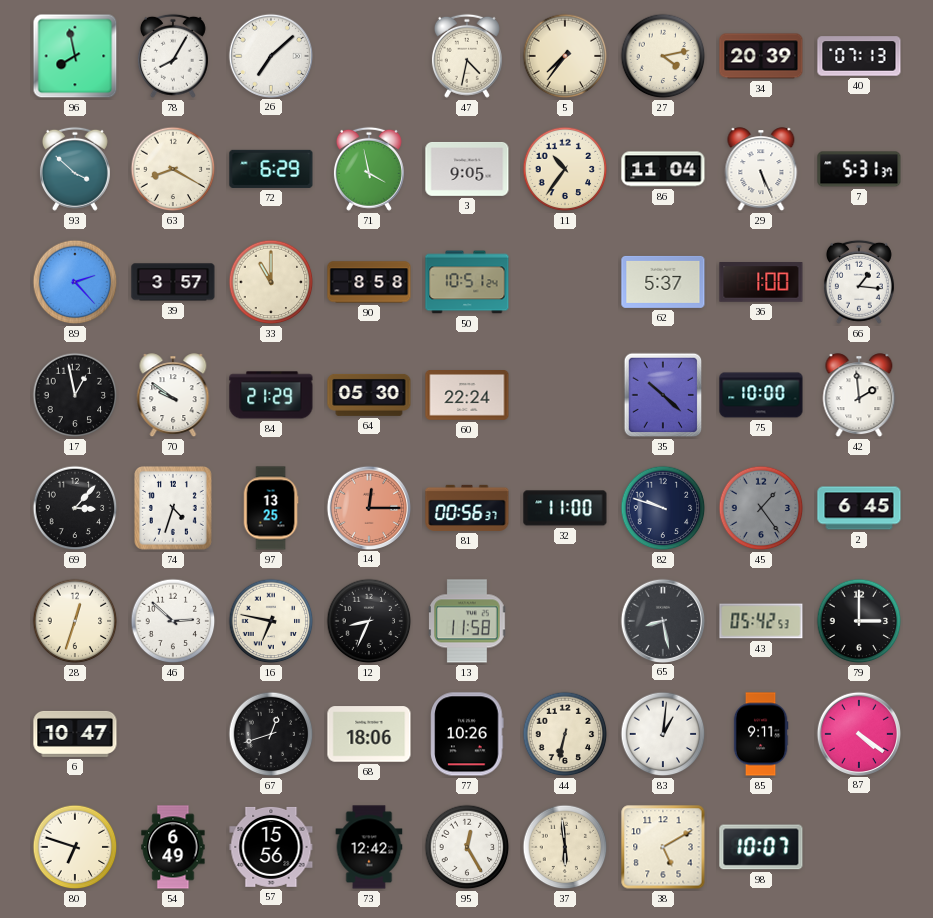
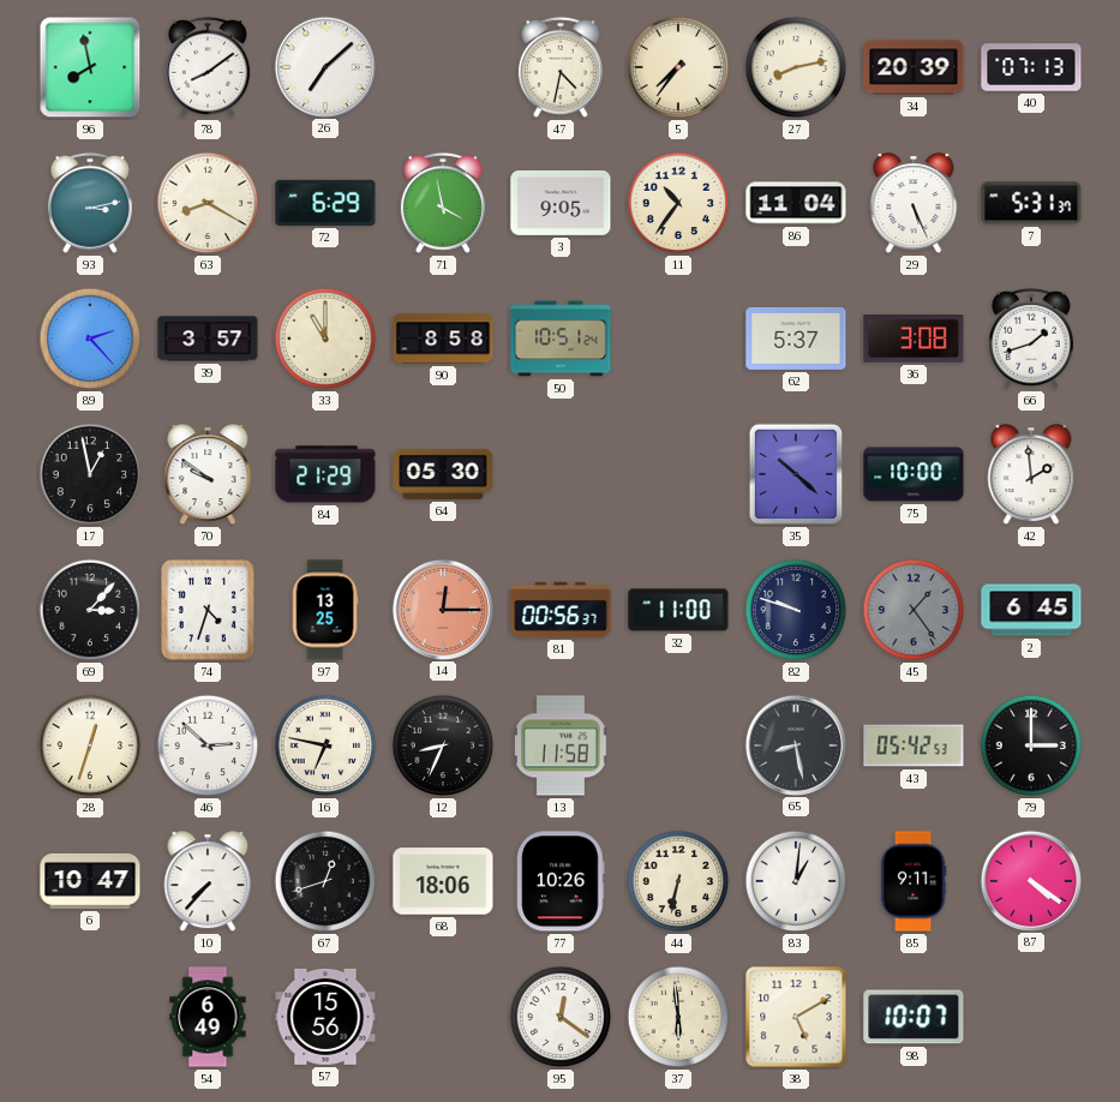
78: 8:05 -> 8:09 (208, 67)
27: 4:13 -> 8:13 (796, 67)
93: 3:52 -> 3:13 (90, 203)
36: 1:00 -> 3:08 (914, 339)
66: 1:16 -> 1:42 (1031, 339)
60: 22:24 -> none (467, 396)
10: none -> 7:37 (208, 882)
80: 6:48 -> none (75, 847)
73: 12:42 -> none (369, 847)
95: 12:25 -> 12:21 (561, 1017)
